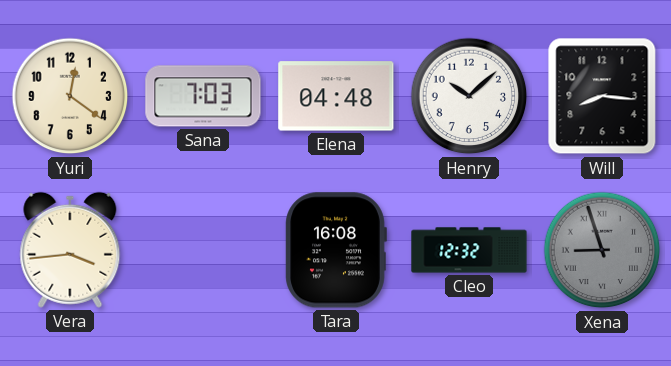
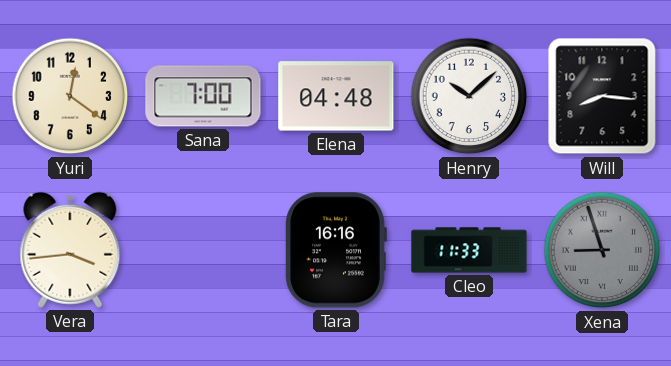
Sana: 7:03 -> 7:00 (203, 96)
Tara: 16:08 -> 16:16 (336, 250)
Cleo: 12:32 -> 11:33 (469, 250)
